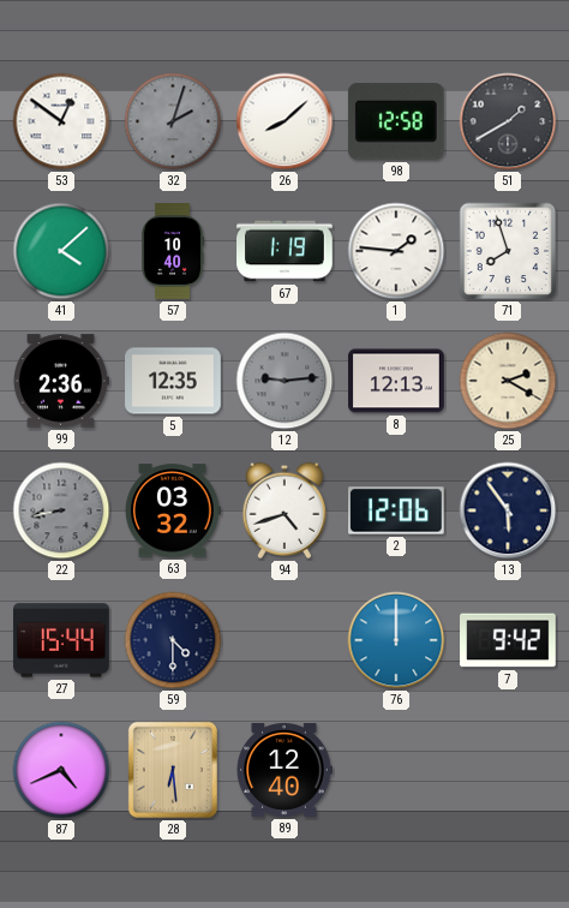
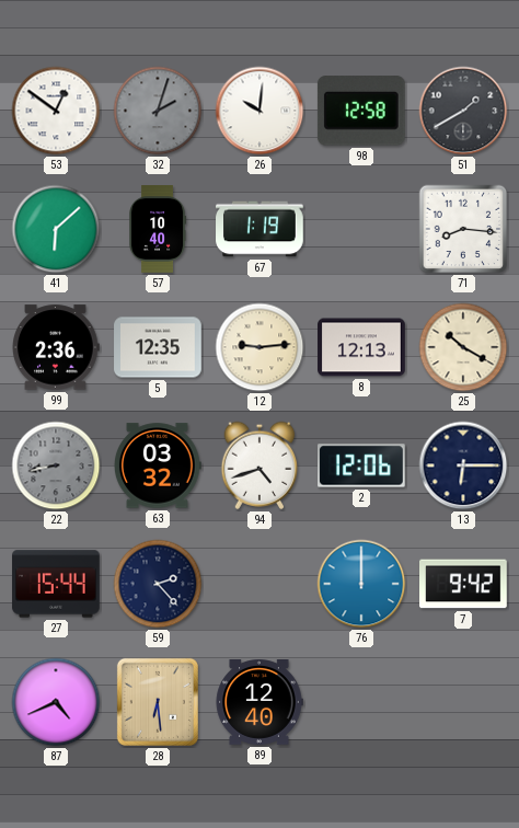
26: 8:08 -> 10:01 (259, 111)
41: 4:08 -> 6:08 (56, 229)
1: 1:46 -> none (396, 251)
71: 7:57 -> 8:16 (463, 229)
12 dial: grey -> cream (259, 347)
25: 2:20 -> 10:20 (463, 347)
13: 5:54 -> 6:15 (463, 465)
59: 4:30 -> 2:23 (158, 584)
